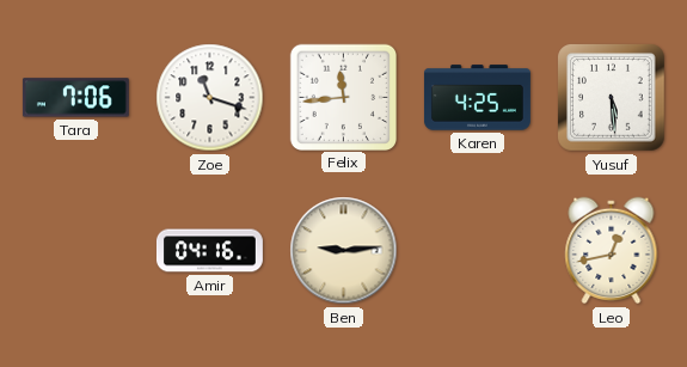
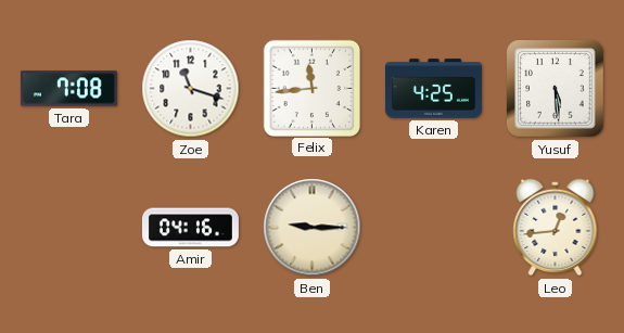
Tara: 7:06 -> 7:08 (68, 89)
Ben: 9:14 -> 9:15 (313, 228)
Leo: 12:43 -> 12:44 (556, 228)
